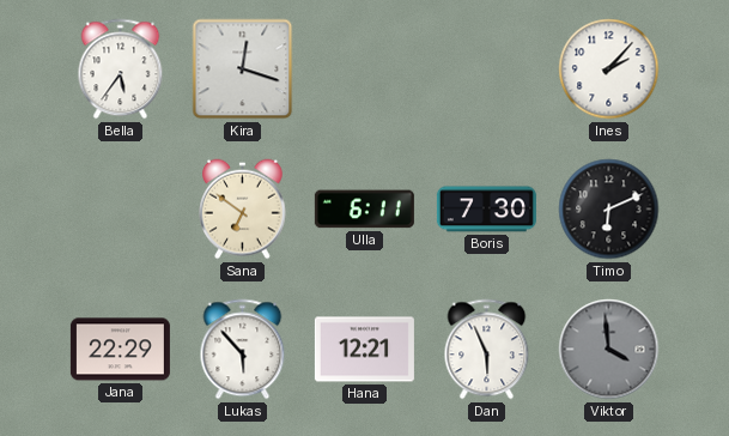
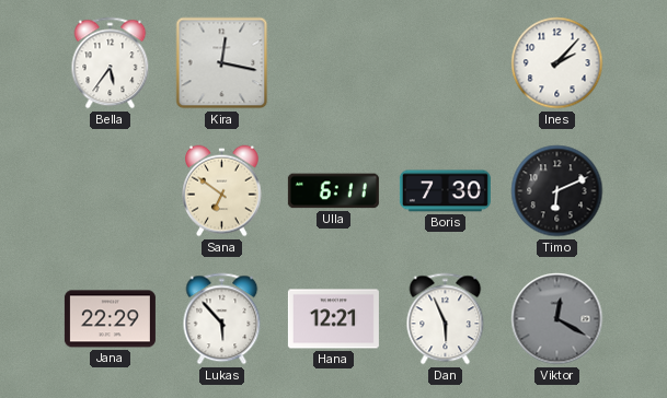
Kira: 12:18 -> 12:17 (222, 63)
Viktor: 3:59 -> 12:20 (557, 319)
